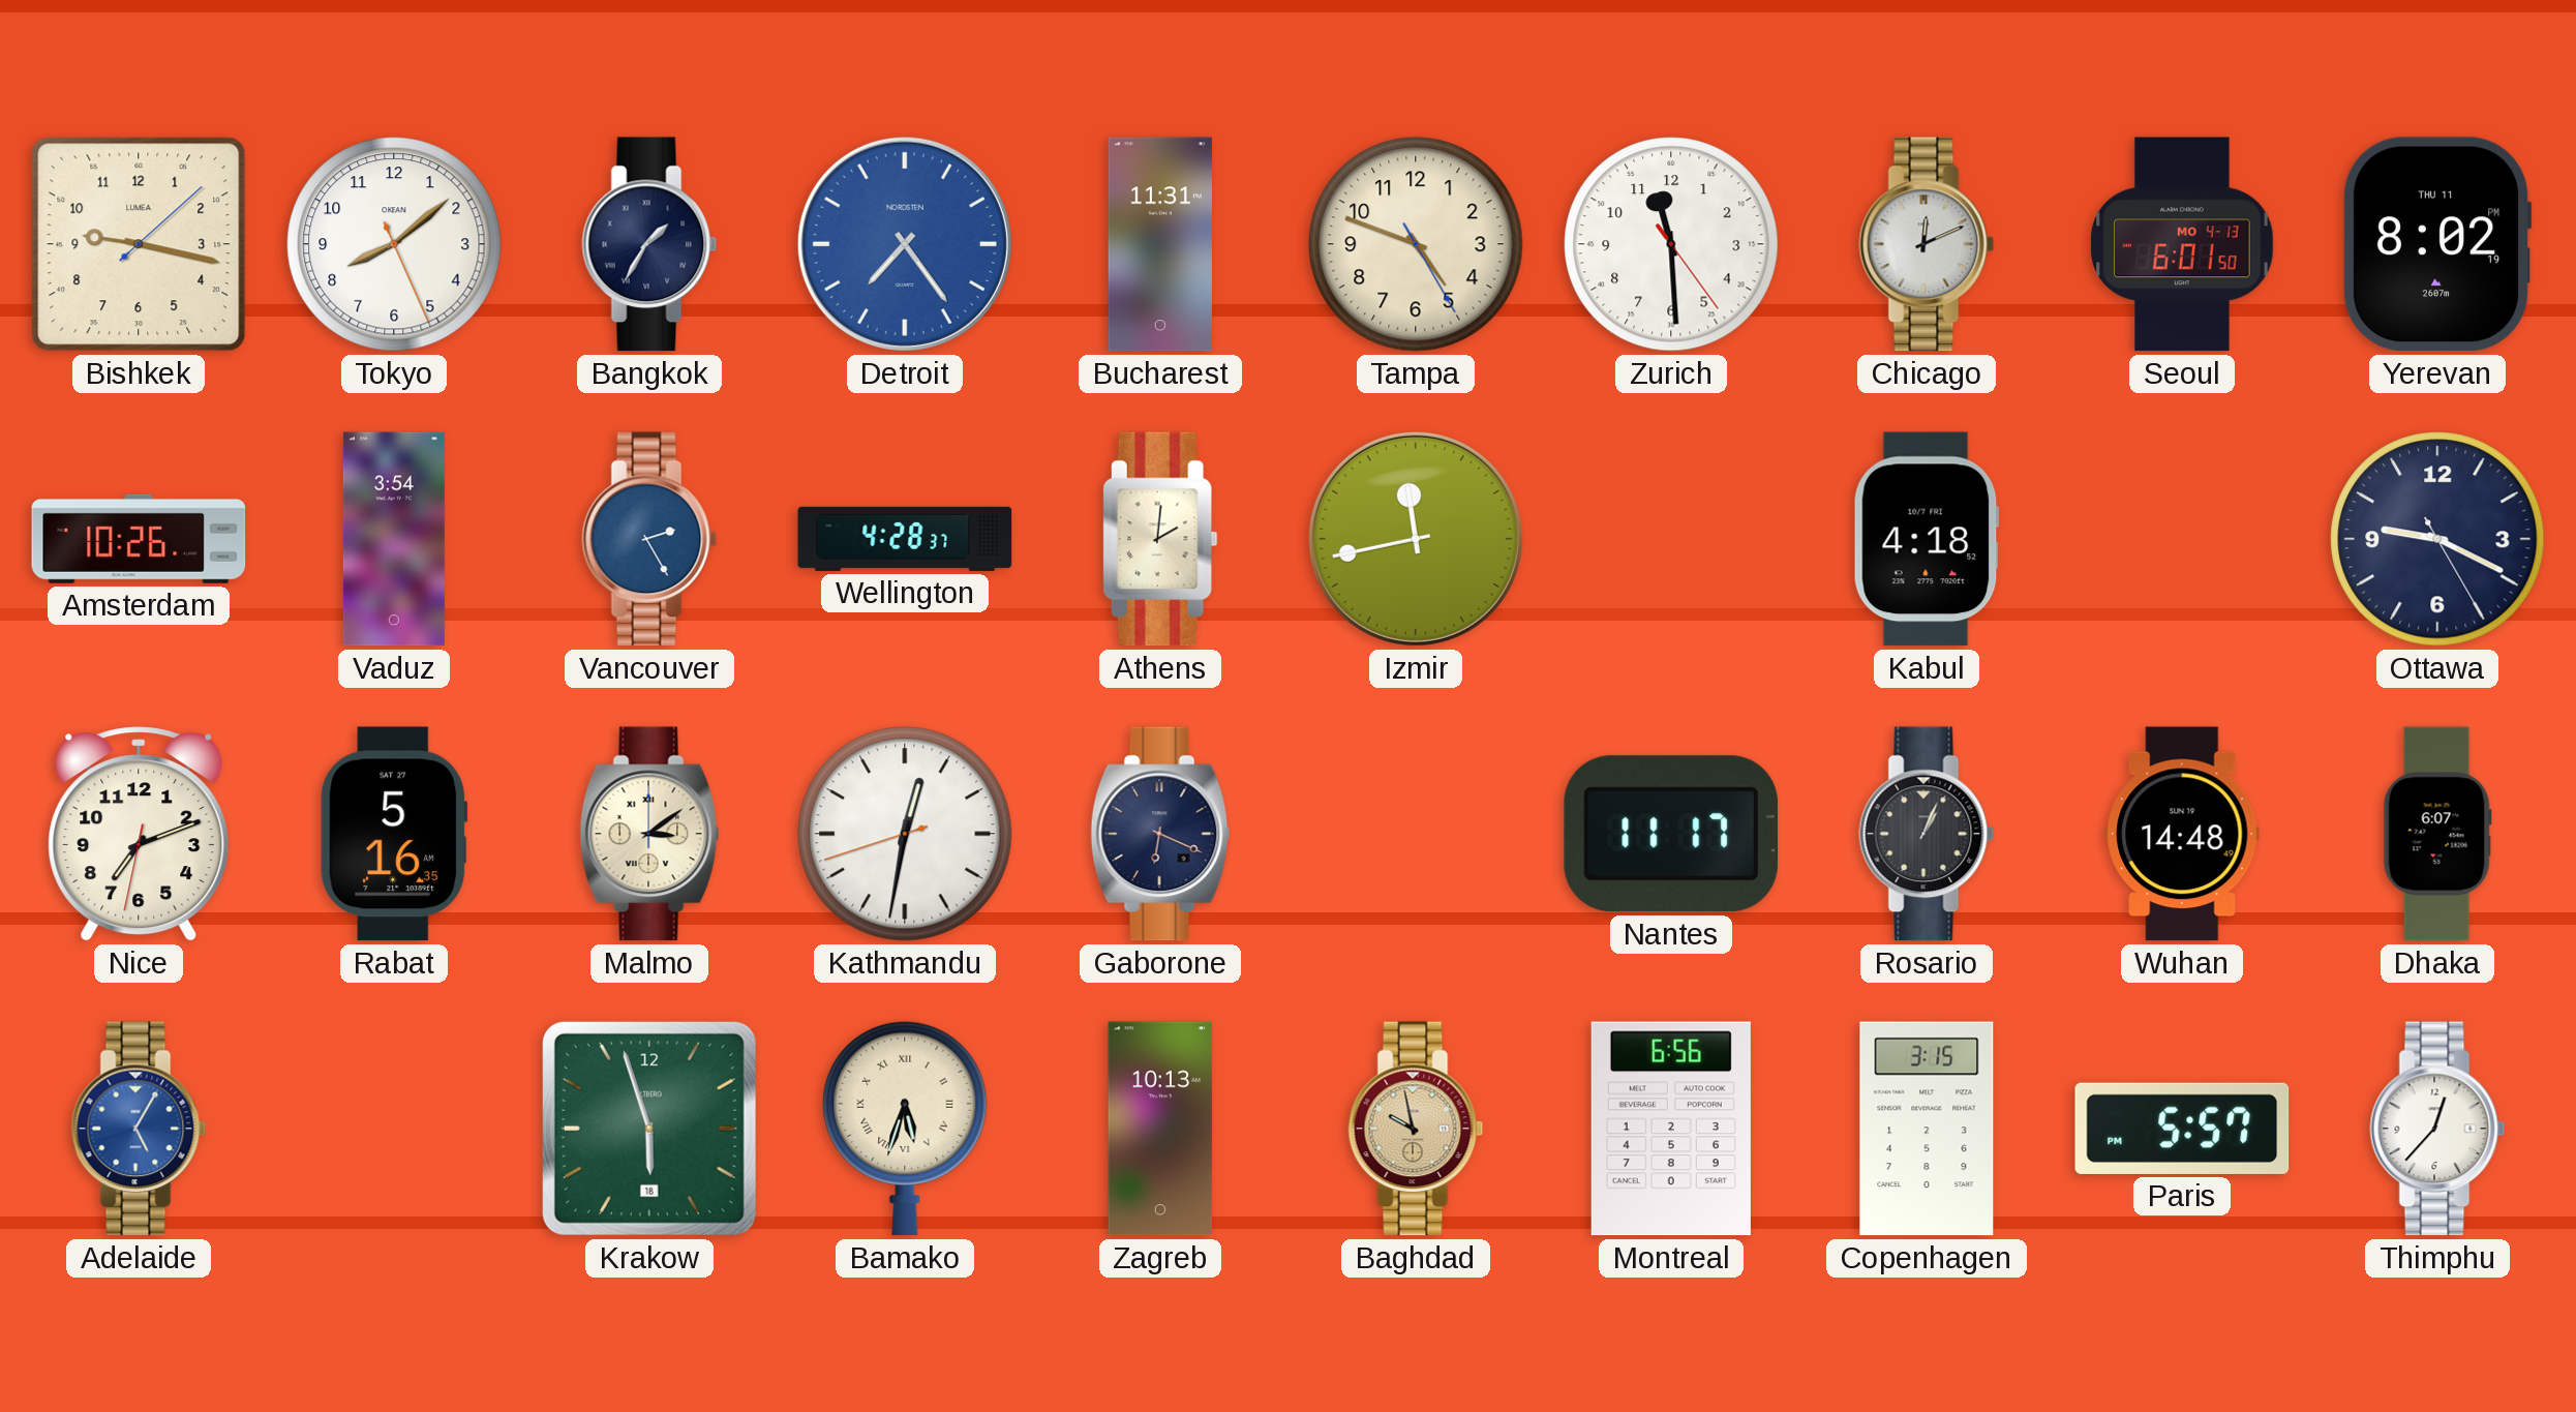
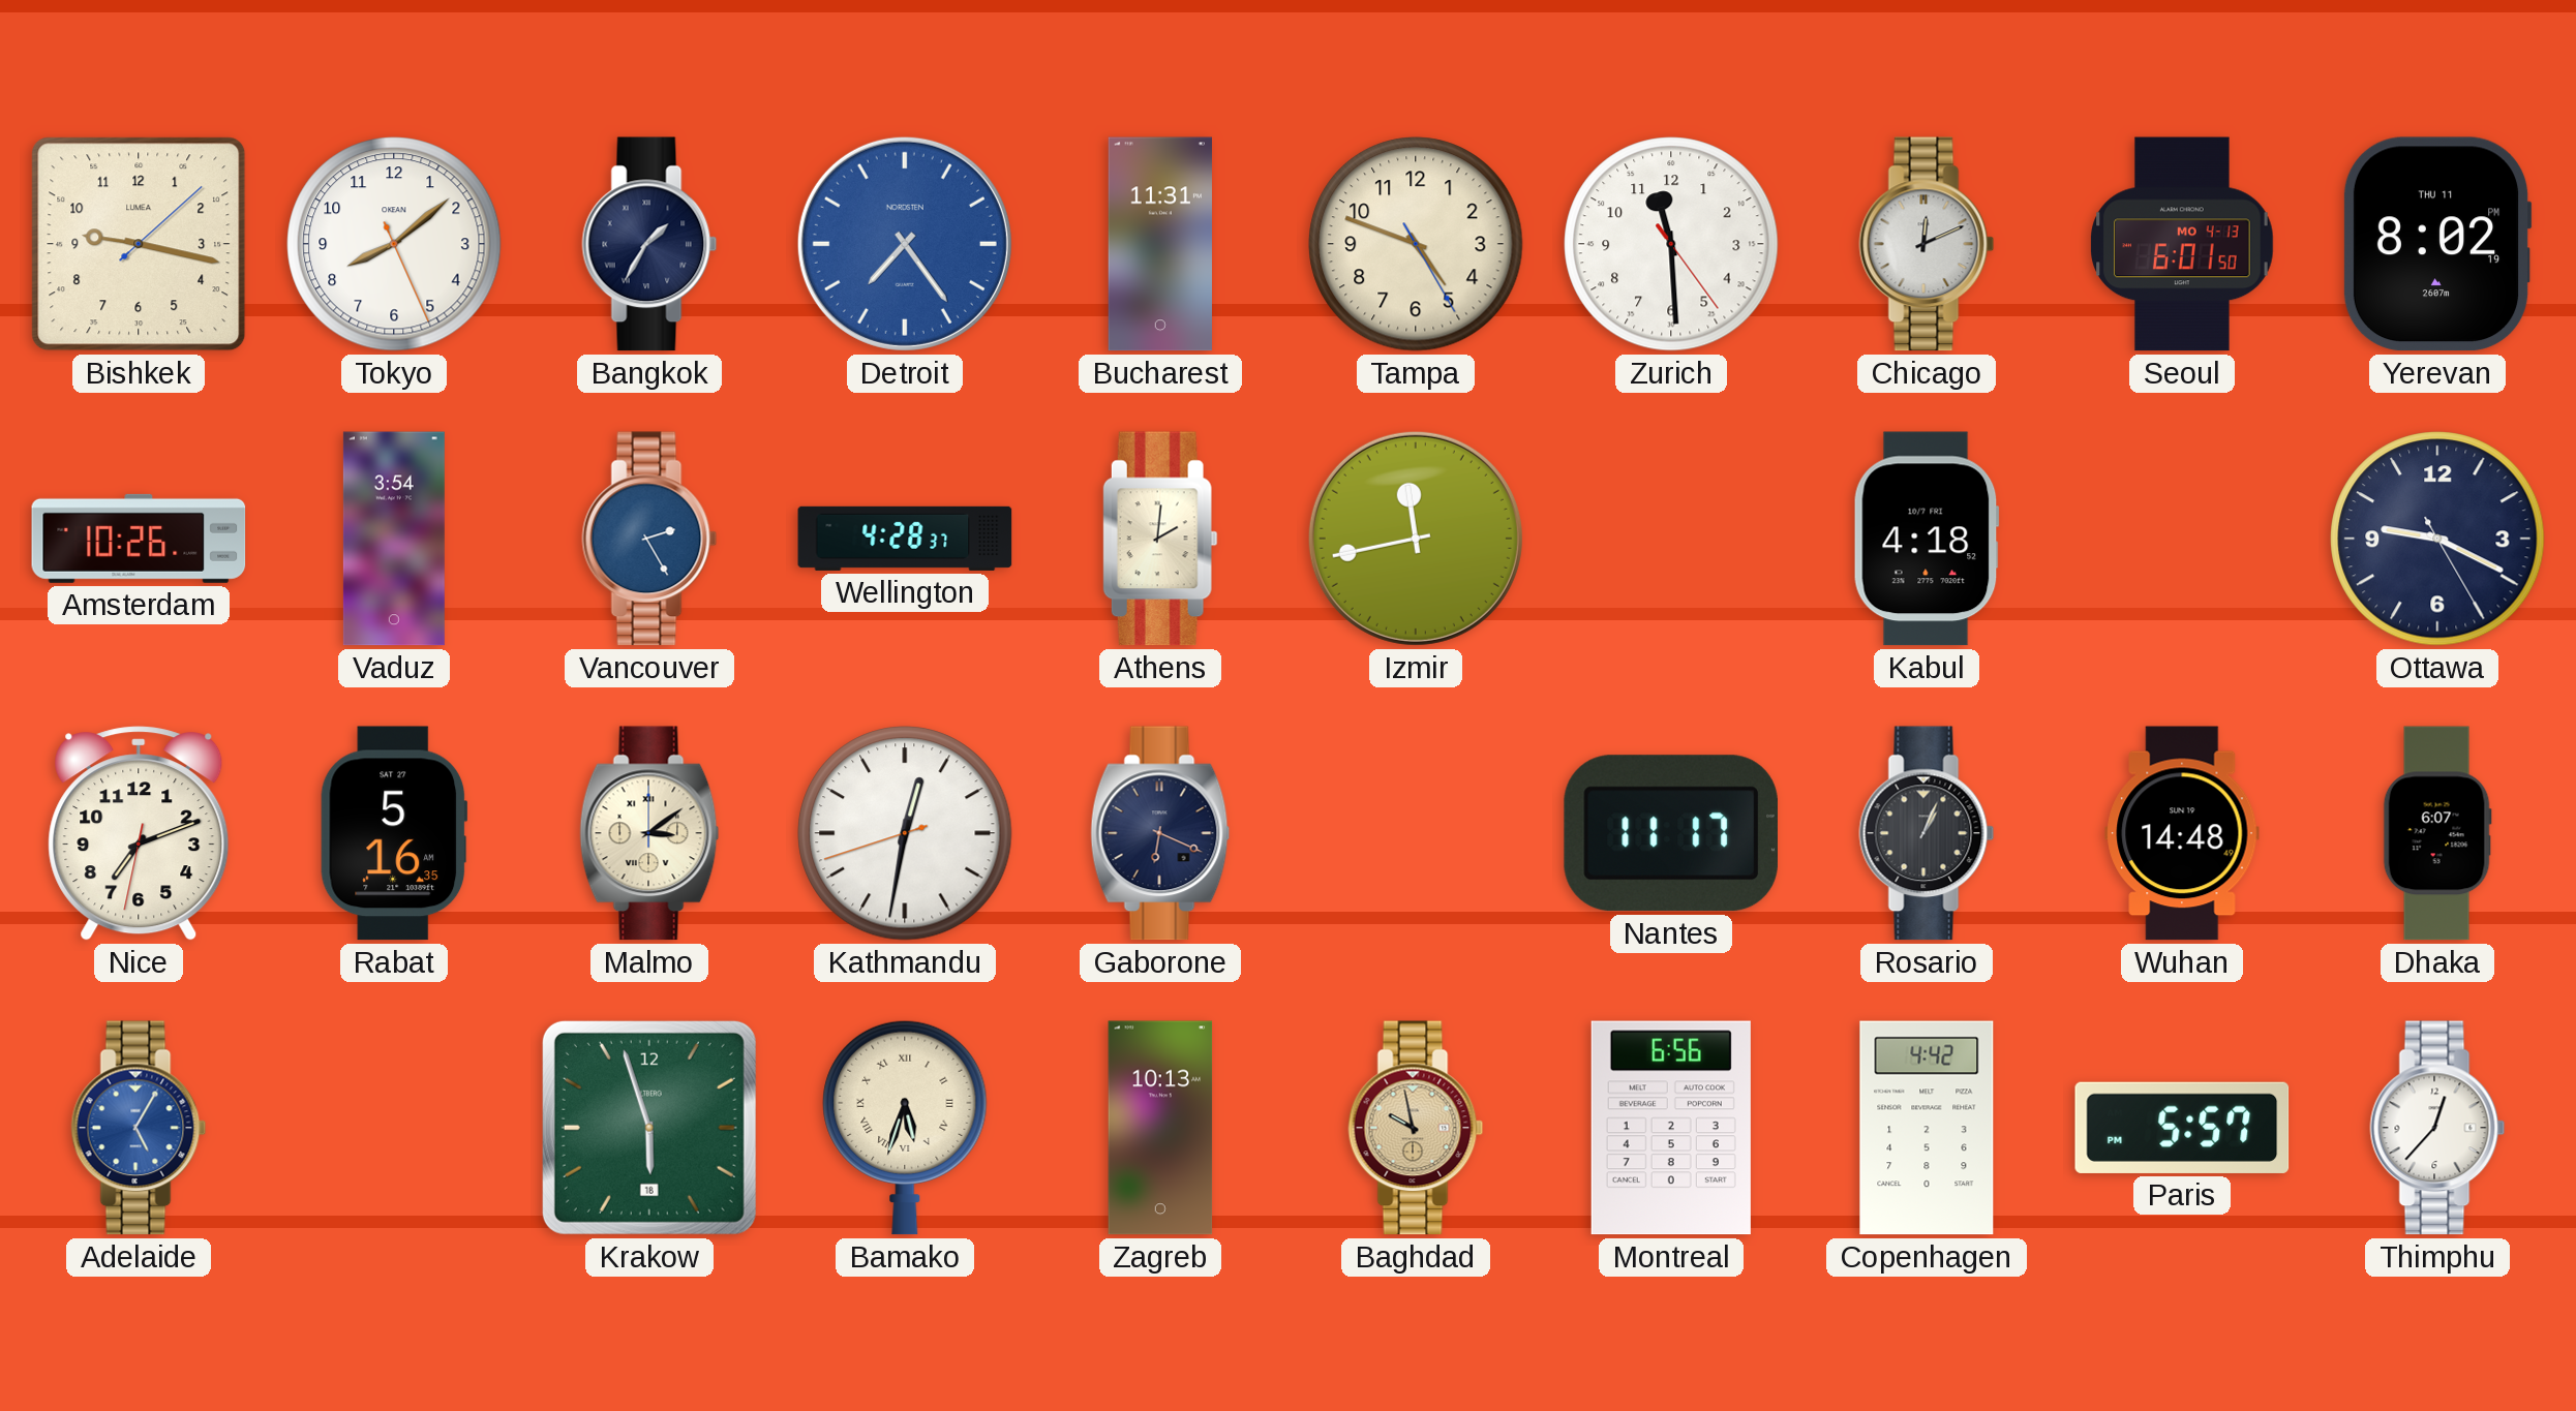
Copenhagen: 3:15 -> 4:42 (1927, 1128)
